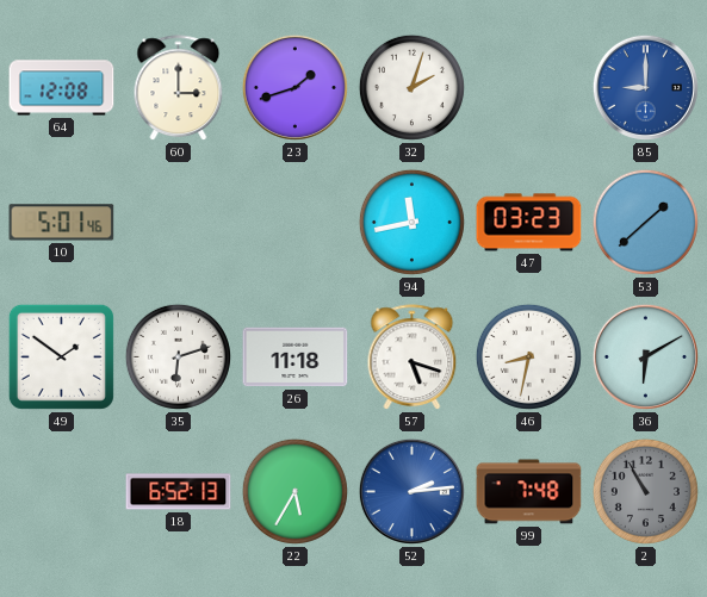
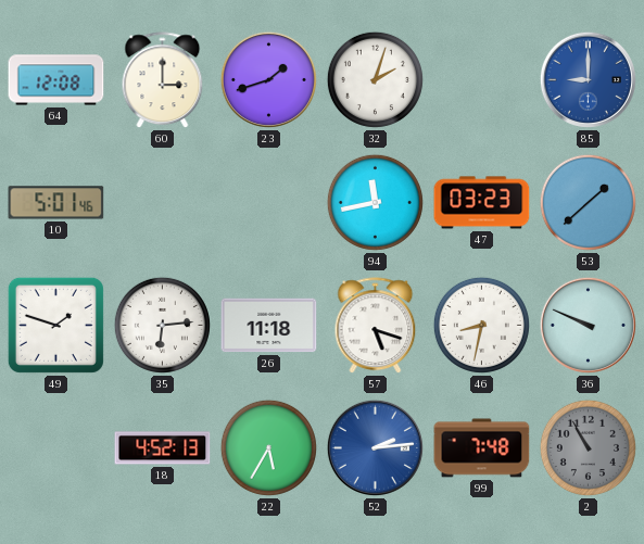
49: 1:51 -> 1:48 (55, 325)
35: 6:12 -> 6:14 (162, 325)
36: 6:10 -> 9:49 (588, 325)
18: 6:52 -> 4:52 (163, 448)
